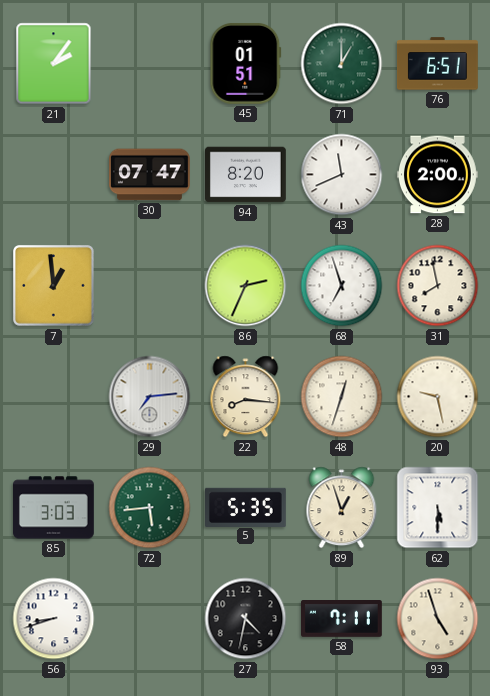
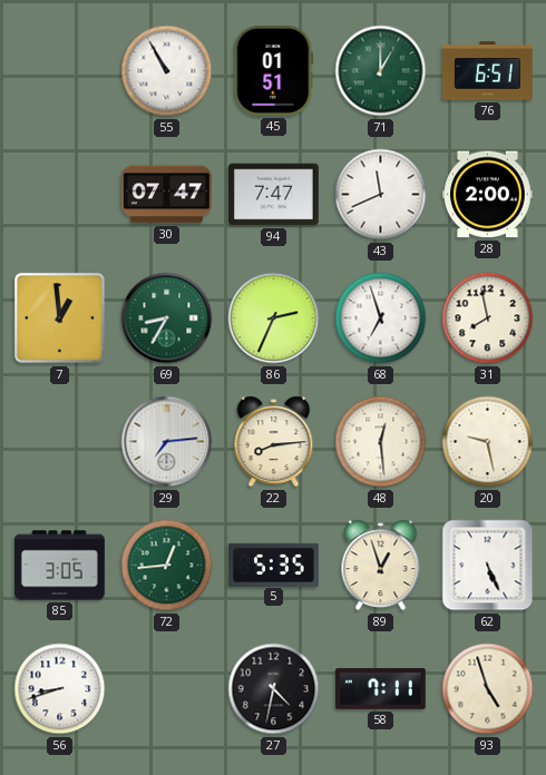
21: 2:06 -> none (54, 64)
55: none -> 10:55 (167, 71)
94: 8:20 -> 7:47 (274, 195)
69: none -> 8:35 (167, 318)
22: 8:16 -> 8:14 (274, 442)
48: 12:33 -> 12:29 (381, 442)
85: 3:03 -> 3:05 (60, 566)
72: 5:44 -> 12:44 (167, 566)
62: 5:30 -> 5:26 (488, 566)
